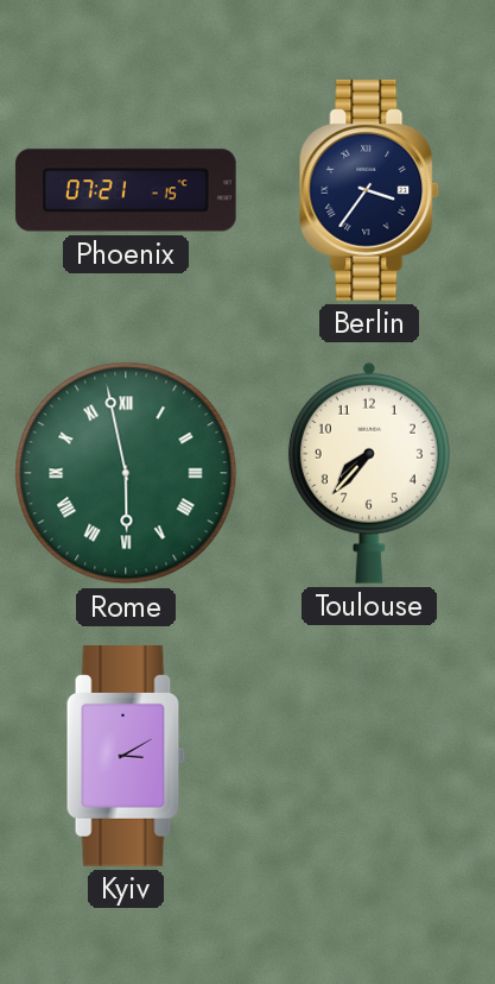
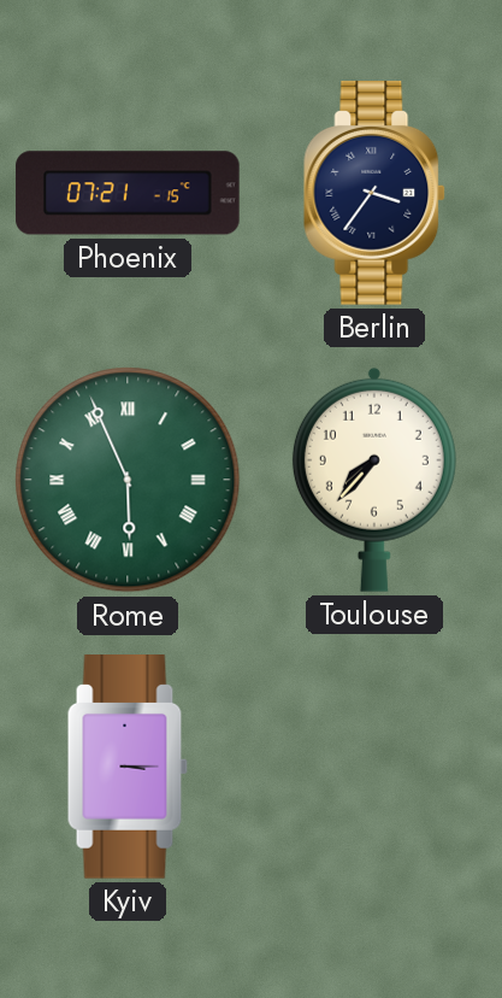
Rome: 5:58 -> 5:56 (128, 480)
Kyiv: 3:10 -> 3:15 (128, 768)
